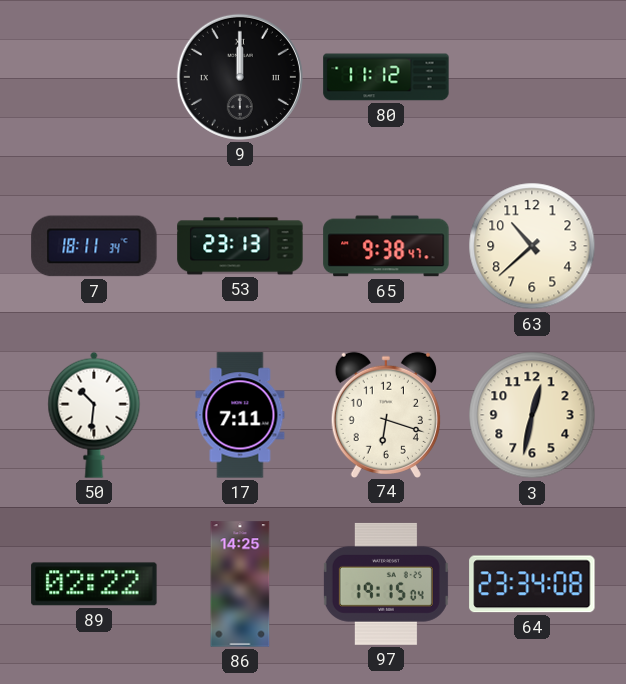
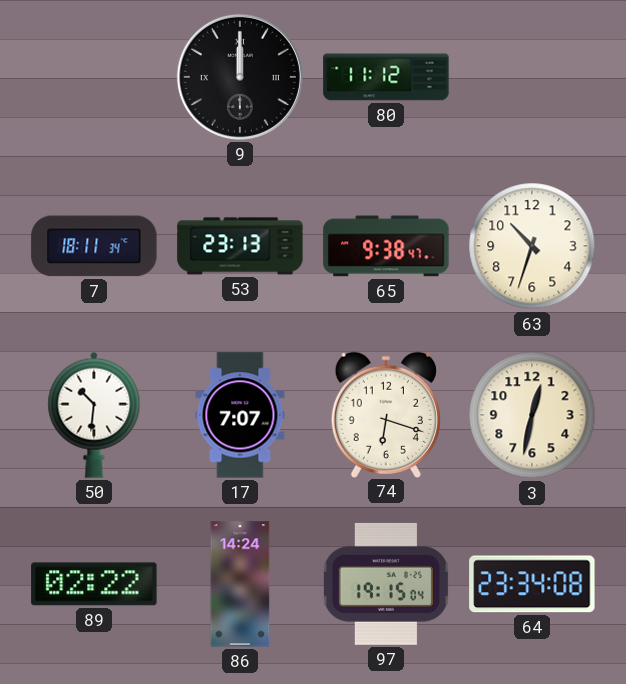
63: 10:38 -> 10:33 (532, 246)
17: 7:11 -> 7:07 (240, 415)
86: 14:25 -> 14:24 (240, 584)
